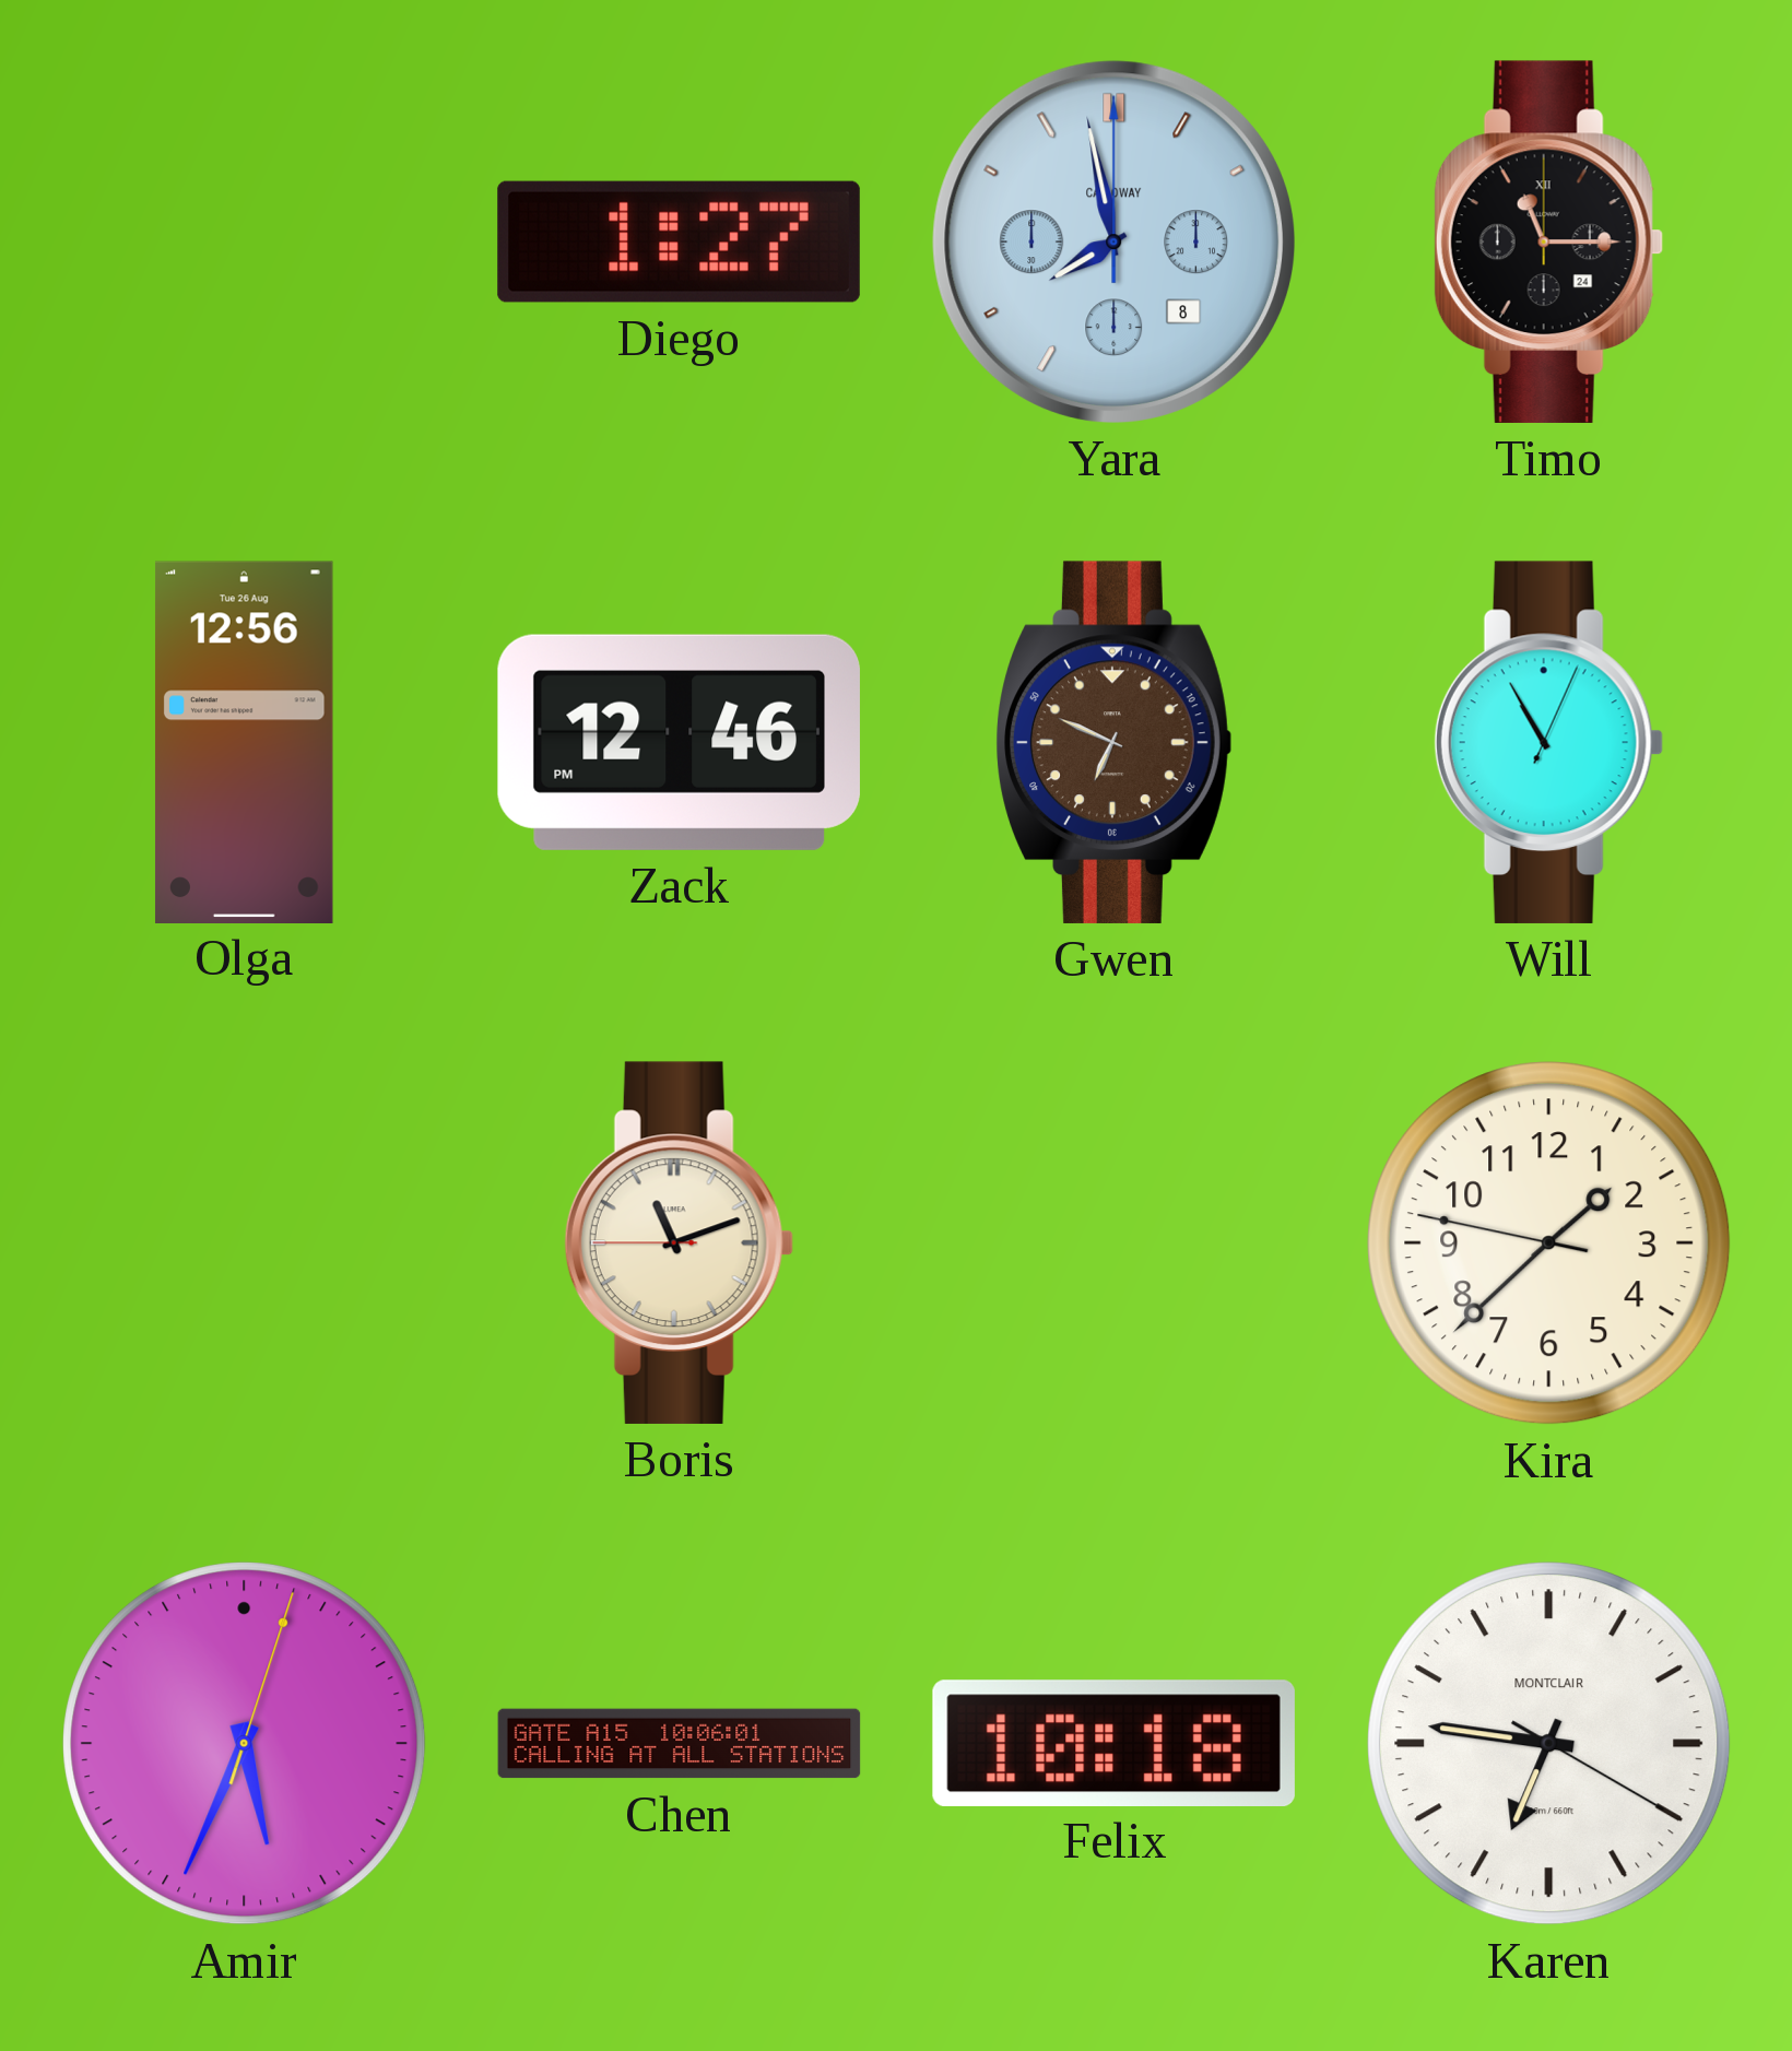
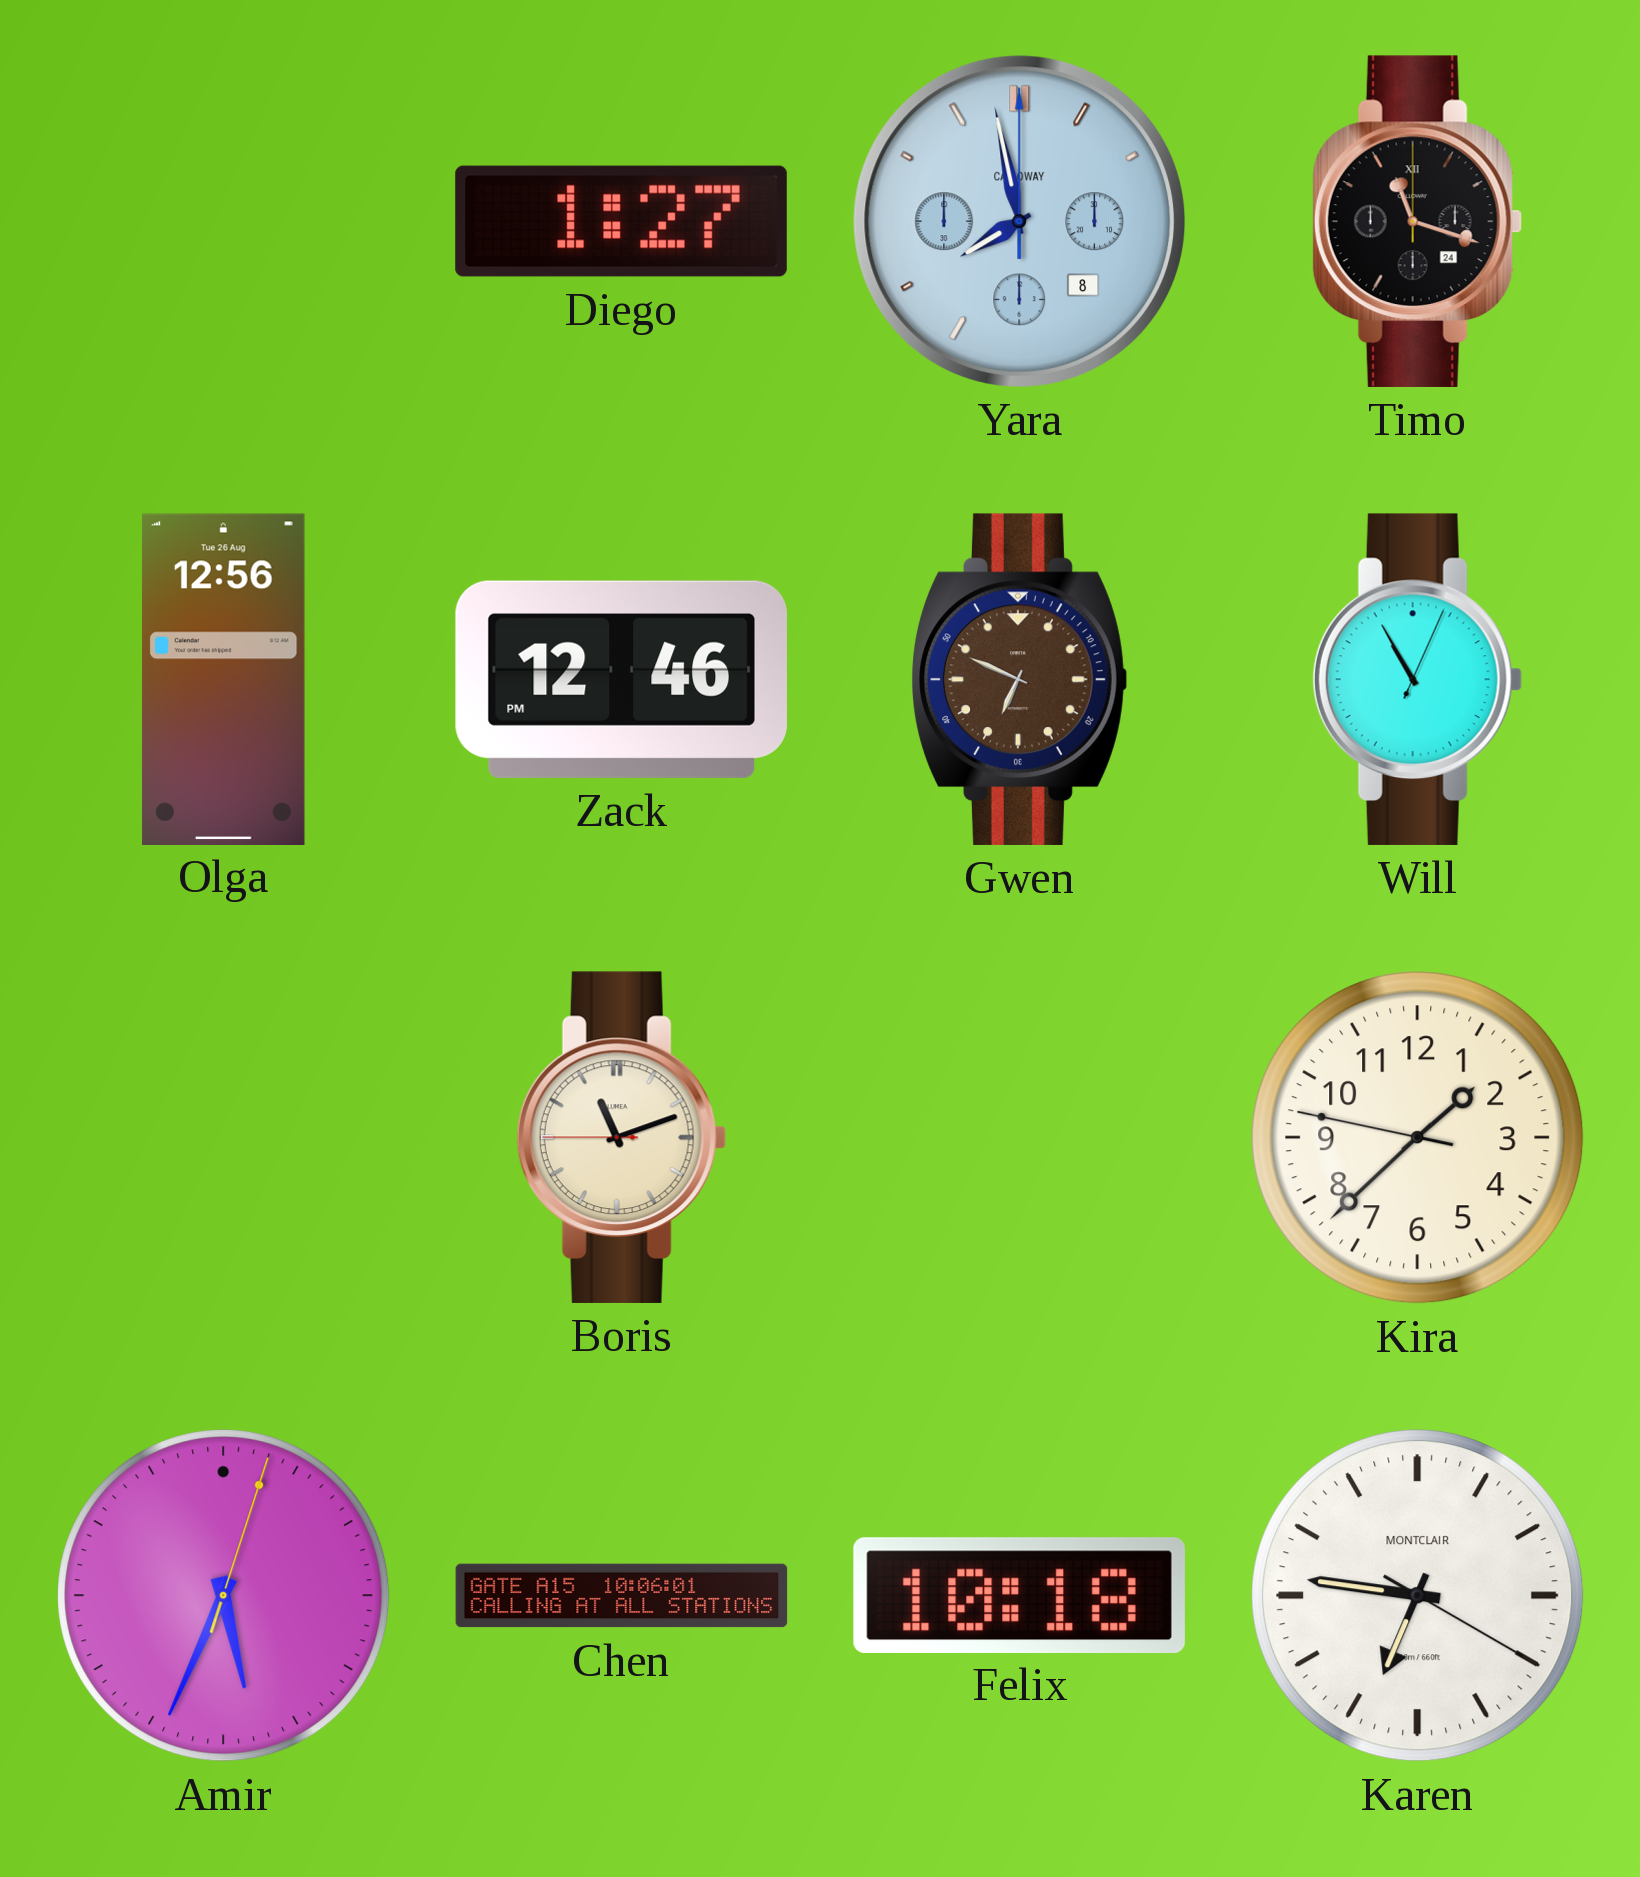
Timo: 11:15 -> 11:18 (1417, 221)
